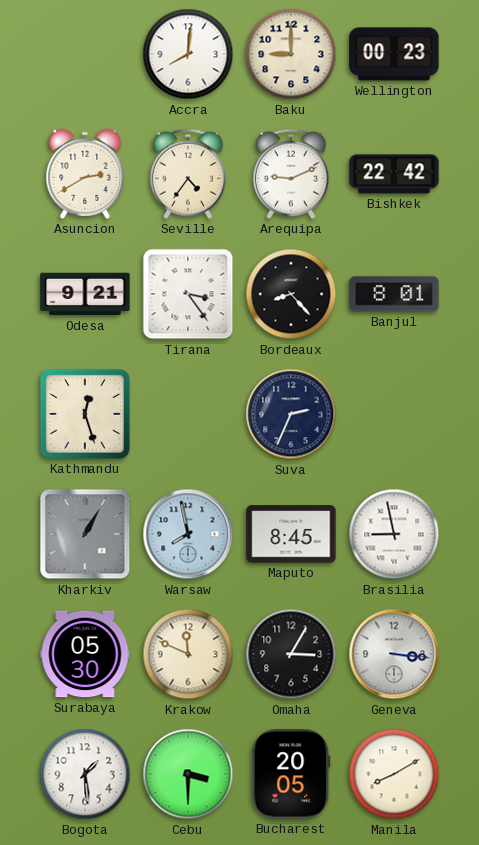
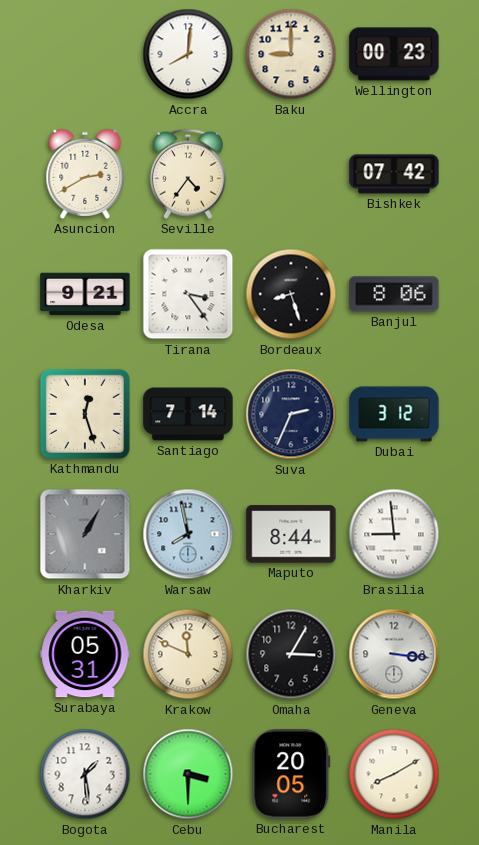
Arequipa: 9:11 -> none (291, 174)
Bishkek: 22:42 -> 07:42 (394, 174)
Bordeaux: 8:23 -> 8:27 (291, 294)
Banjul: 8:01 -> 8:06 (394, 294)
Santiago: none -> 7:14 (188, 414)
Dubai: none -> 3:12 (394, 414)
Maputo: 8:45 -> 8:44 (291, 534)
Brasilia: 8:58 -> 8:59 (394, 534)
Surabaya: 05:30 -> 05:31 (85, 654)
